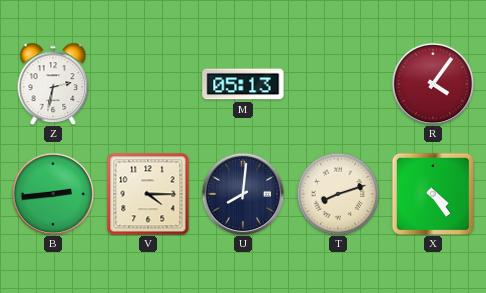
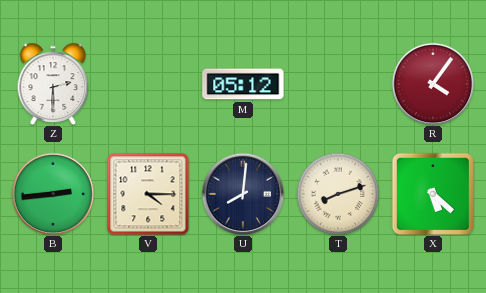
Z: 2:32 -> 2:30 (53, 83)
M: 05:13 -> 05:12 (243, 84)
X: 4:24 -> 5:22 (432, 193)
